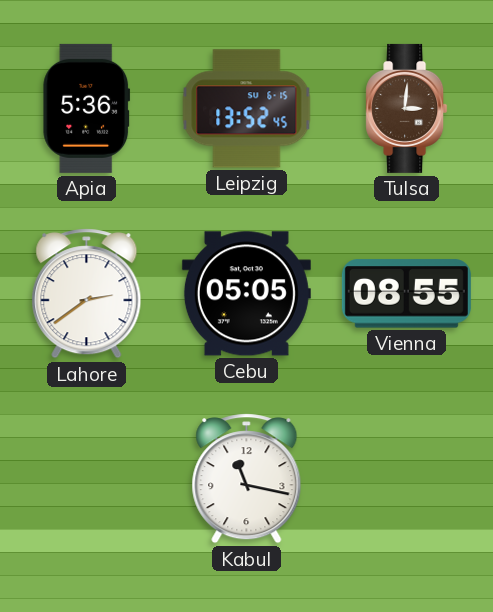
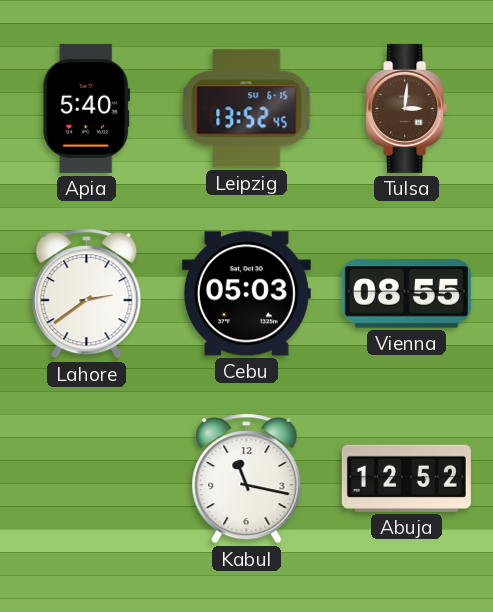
Apia: 5:36 -> 5:40 (87, 108)
Cebu: 05:05 -> 05:03 (246, 294)
Abuja: none -> 12:52 (406, 478)
